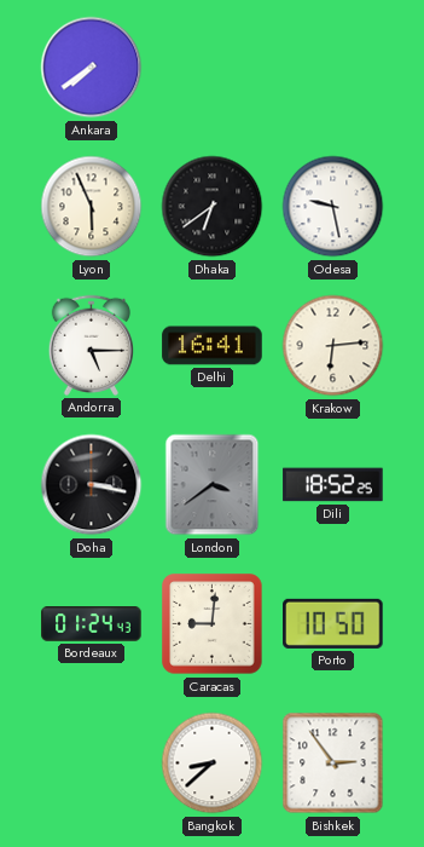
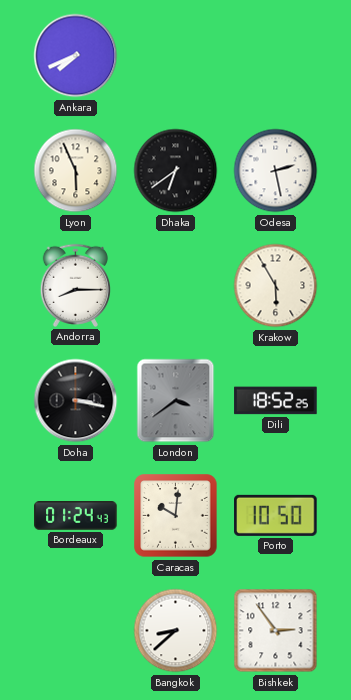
Ankara: 7:39 -> 7:41 (76, 56)
Odesa: 9:28 -> 2:28 (276, 171)
Andorra: 5:15 -> 8:15 (75, 285)
Delhi: 16:41 -> none (213, 346)
Krakow: 6:14 -> 5:55 (276, 286)
Caracas: 9:01 -> 10:01 (176, 516)
